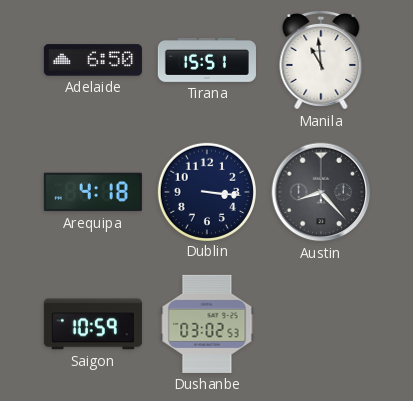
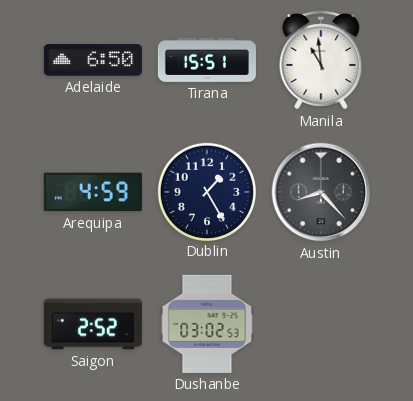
Arequipa: 4:18 -> 4:59 (93, 192)
Dublin: 3:16 -> 1:25 (206, 191)
Saigon: 10:59 -> 2:52 (93, 324)
